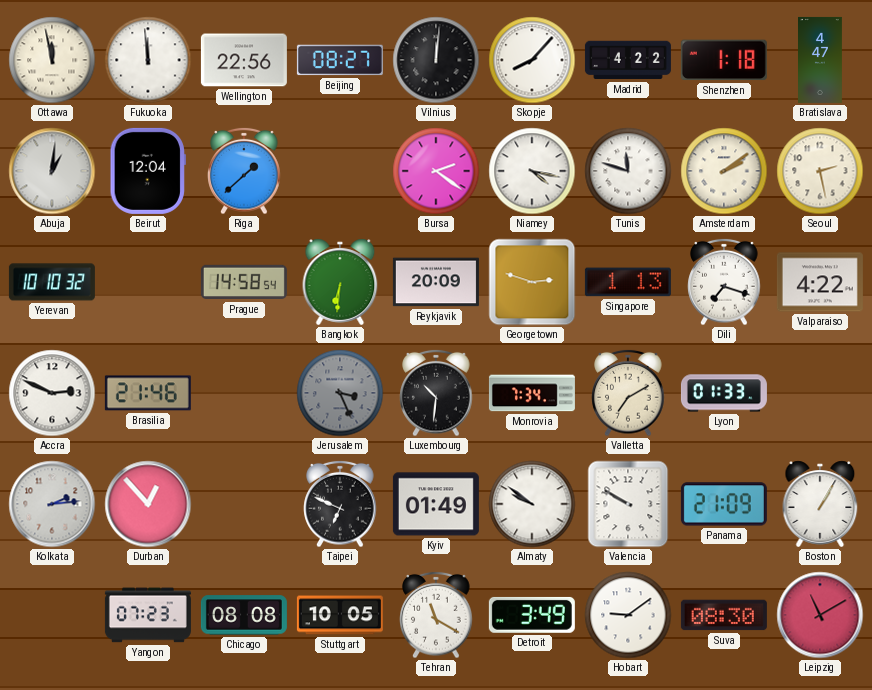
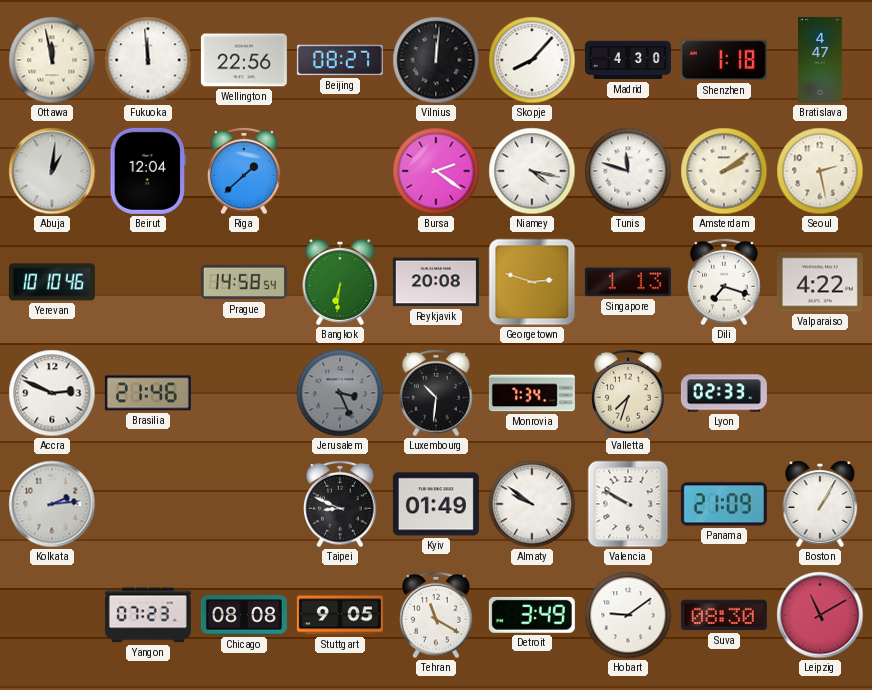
Madrid: 4:22 -> 4:30 (628, 60)
Yerevan: 10:10:32 -> 10:10:46 (52, 282)
Reykjavik: 20:09 -> 20:08 (436, 282)
Valletta: 7:10 -> 7:33 (628, 393)
Lyon: 01:33 -> 02:33 (724, 393)
Durban: 12:53 -> none (148, 504)
Taipei: 6:49 -> 8:49 (340, 504)
Stuttgart: 10:05 -> 9:05 (340, 615)
